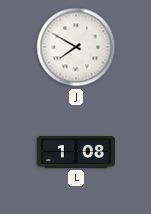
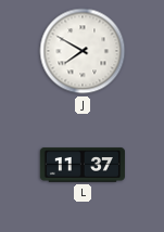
L: 1:08 -> 11:37 (83, 165)
